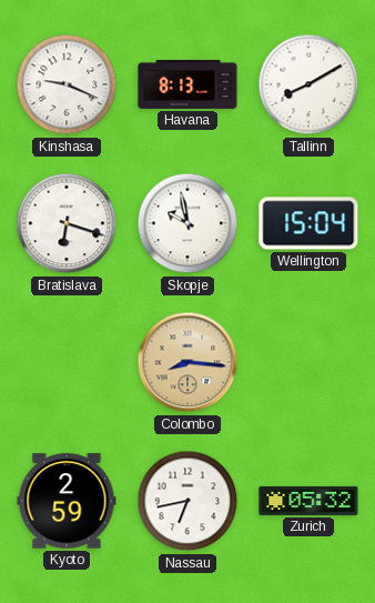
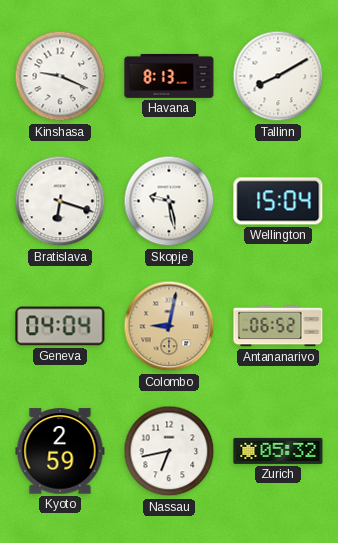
Skopje: 9:58 -> 9:28 (169, 201)
Geneva: none -> 04:04 (60, 326)
Colombo: 8:16 -> 9:02 (169, 326)
Antananarivo: none -> 06:52 (278, 326)
